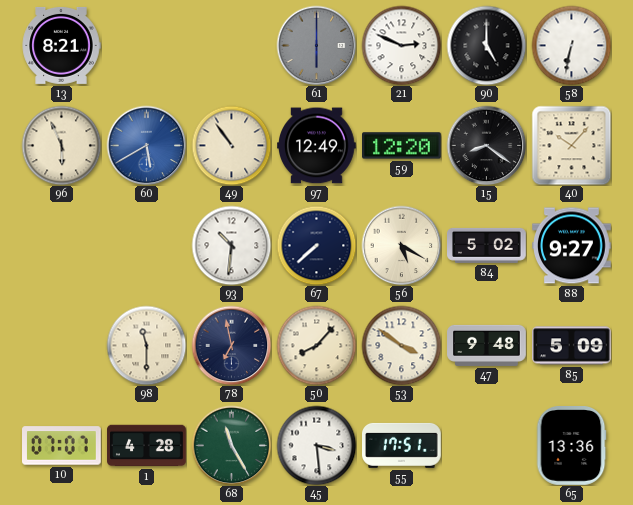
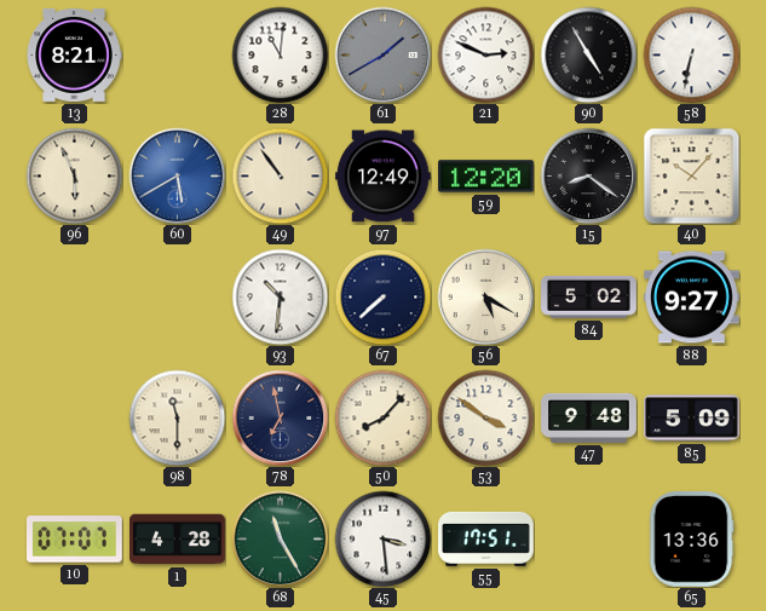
28: none -> 11:01 (280, 54)
61: 6:00 -> 1:40 (382, 54)
90: 5:00 -> 4:55 (588, 54)
